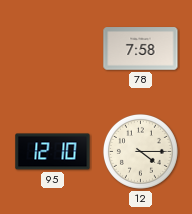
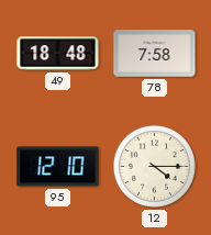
49: none -> 18:48 (58, 54)
